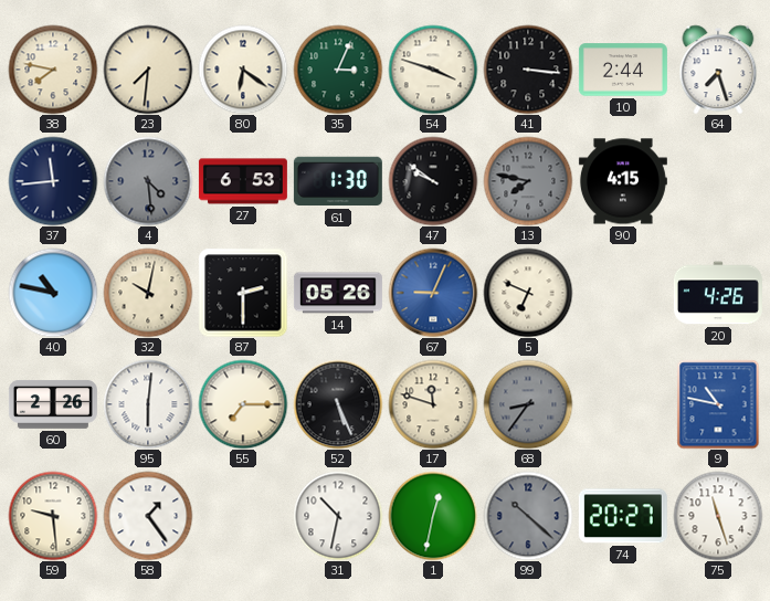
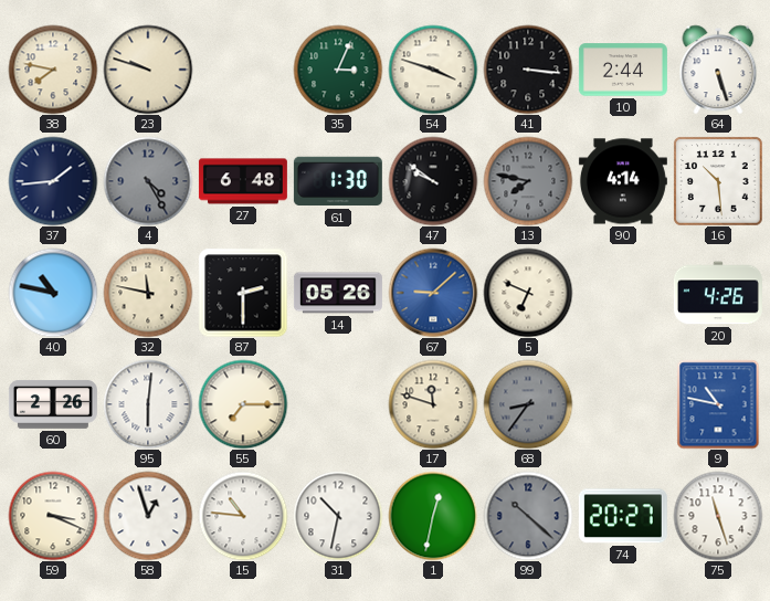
23: 7:31 -> 9:48 (148, 70)
80: 6:21 -> none (243, 70)
64: 7:27 -> 5:27 (718, 70)
37: 11:44 -> 1:44 (53, 181)
4: 4:29 -> 4:25 (148, 181)
27: 6:53 -> 6:48 (243, 181)
90: 4:15 -> 4:14 (623, 181)
16: none -> 10:29 (718, 181)
32: 10:02 -> 11:47 (148, 293)
67: 9:04 -> 9:08 (433, 293)
52: 5:26 -> none (338, 404)
59: 9:29 -> 3:19 (53, 516)
58: 1:24 -> 12:57 (148, 516)
15: none -> 10:46 (243, 516)
